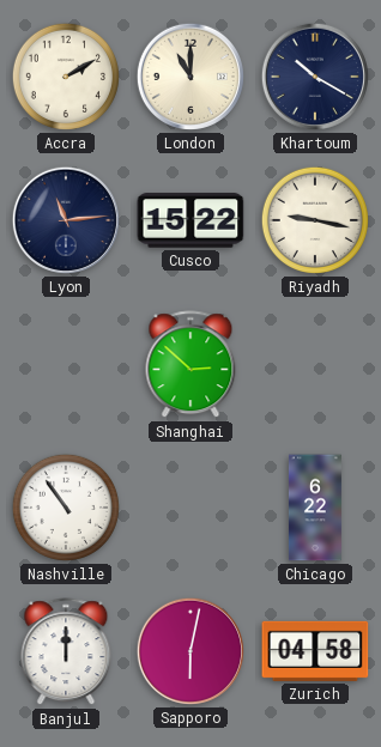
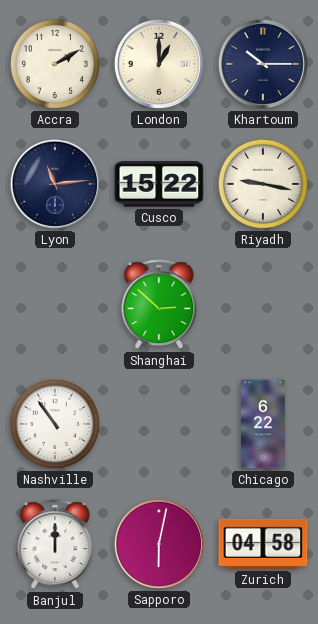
London: 11:00 -> 1:00 (159, 64)
Khartoum: 10:20 -> 10:15 (263, 64)
